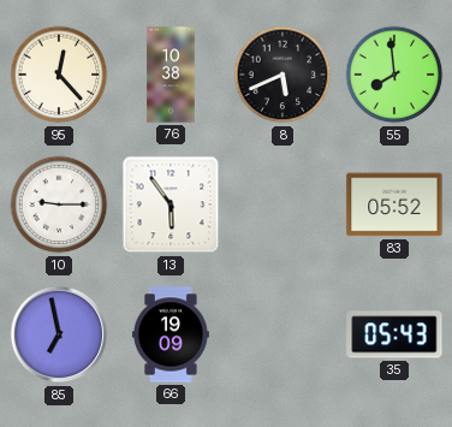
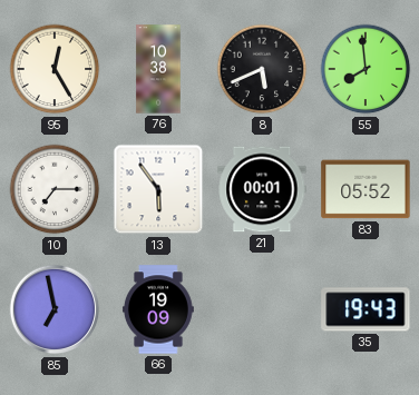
95: 12:23 -> 12:25 (55, 69)
10: 9:15 -> 7:15 (55, 189)
21: none -> 00:01 (262, 189)
35: 05:43 -> 19:43 (366, 309)
